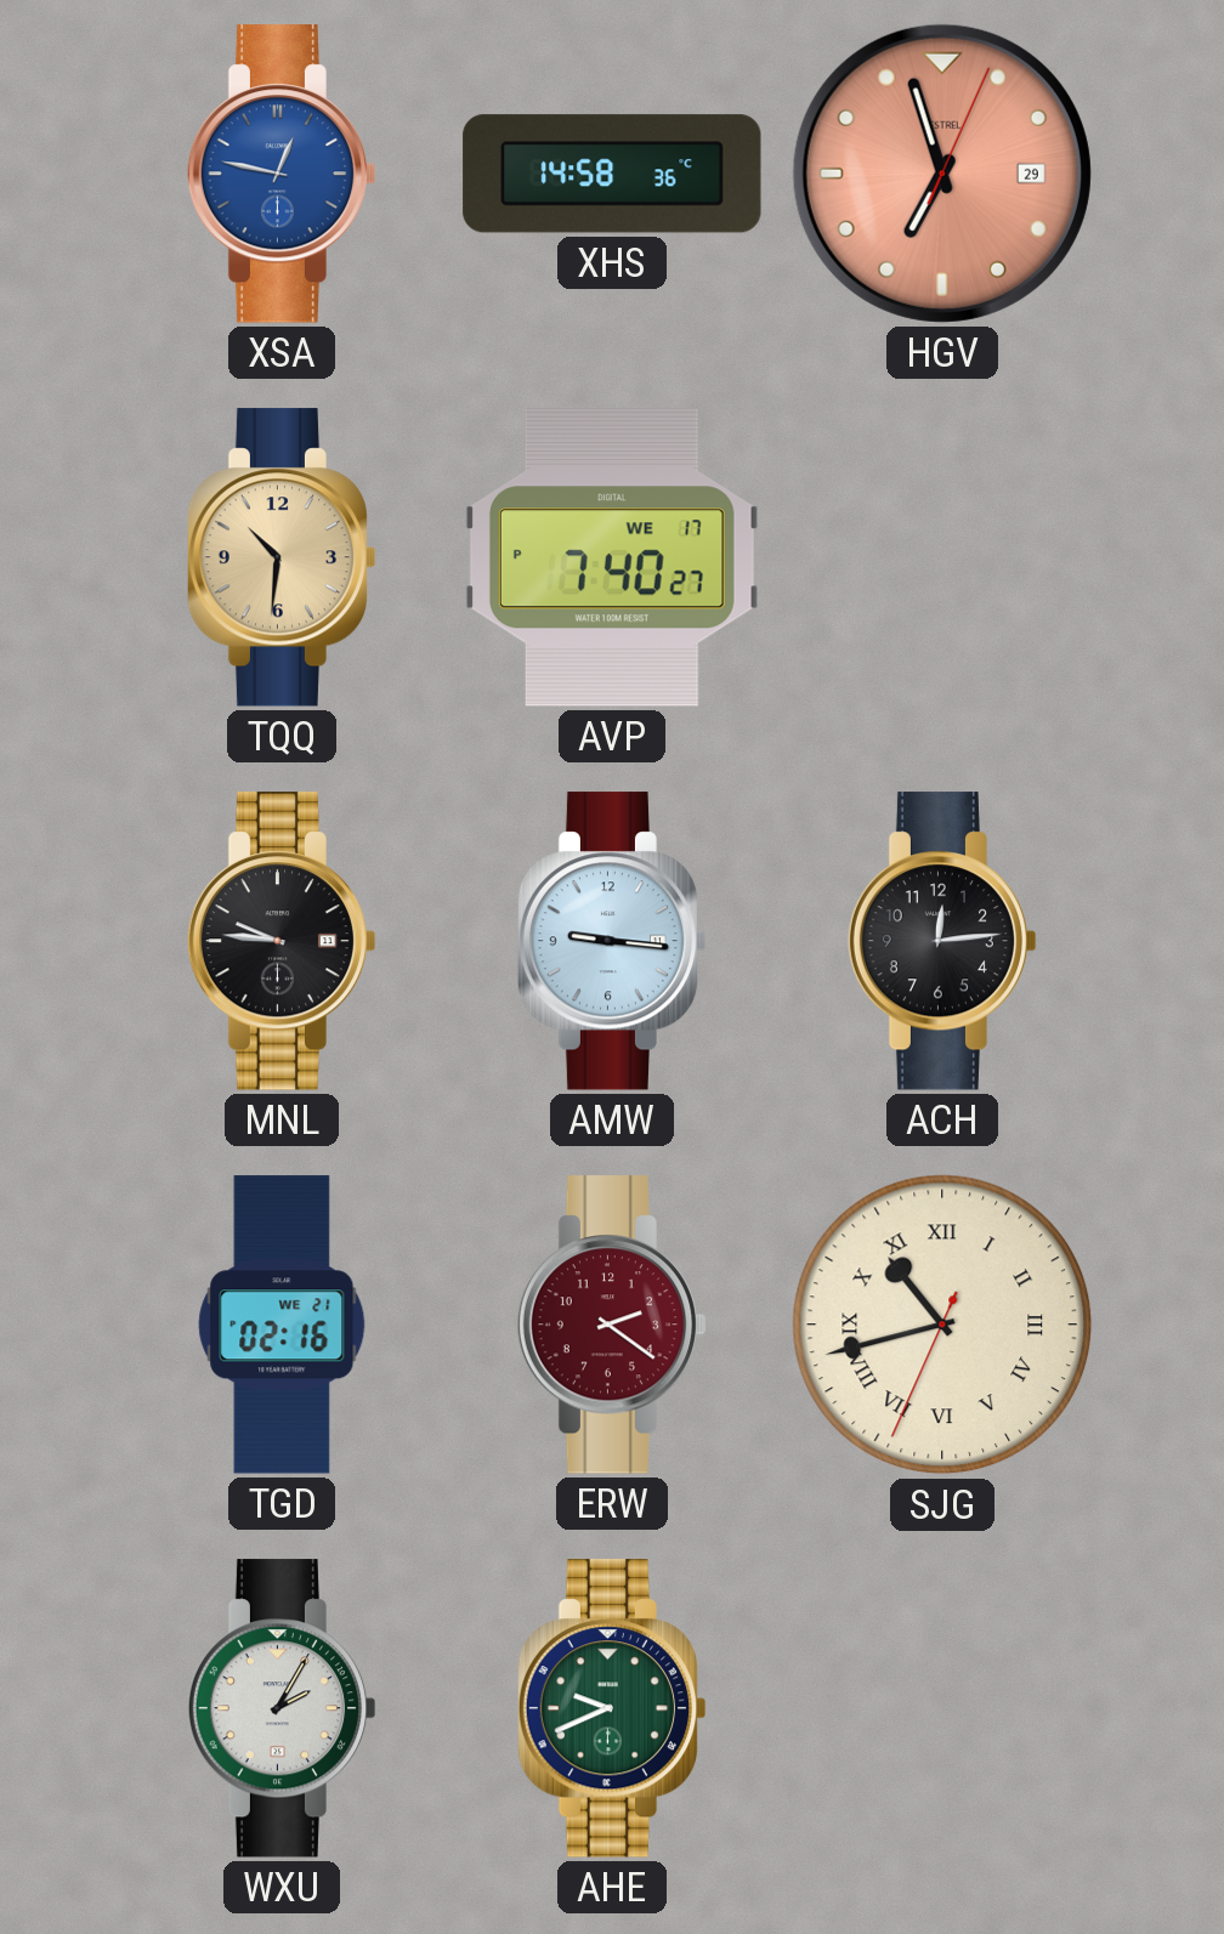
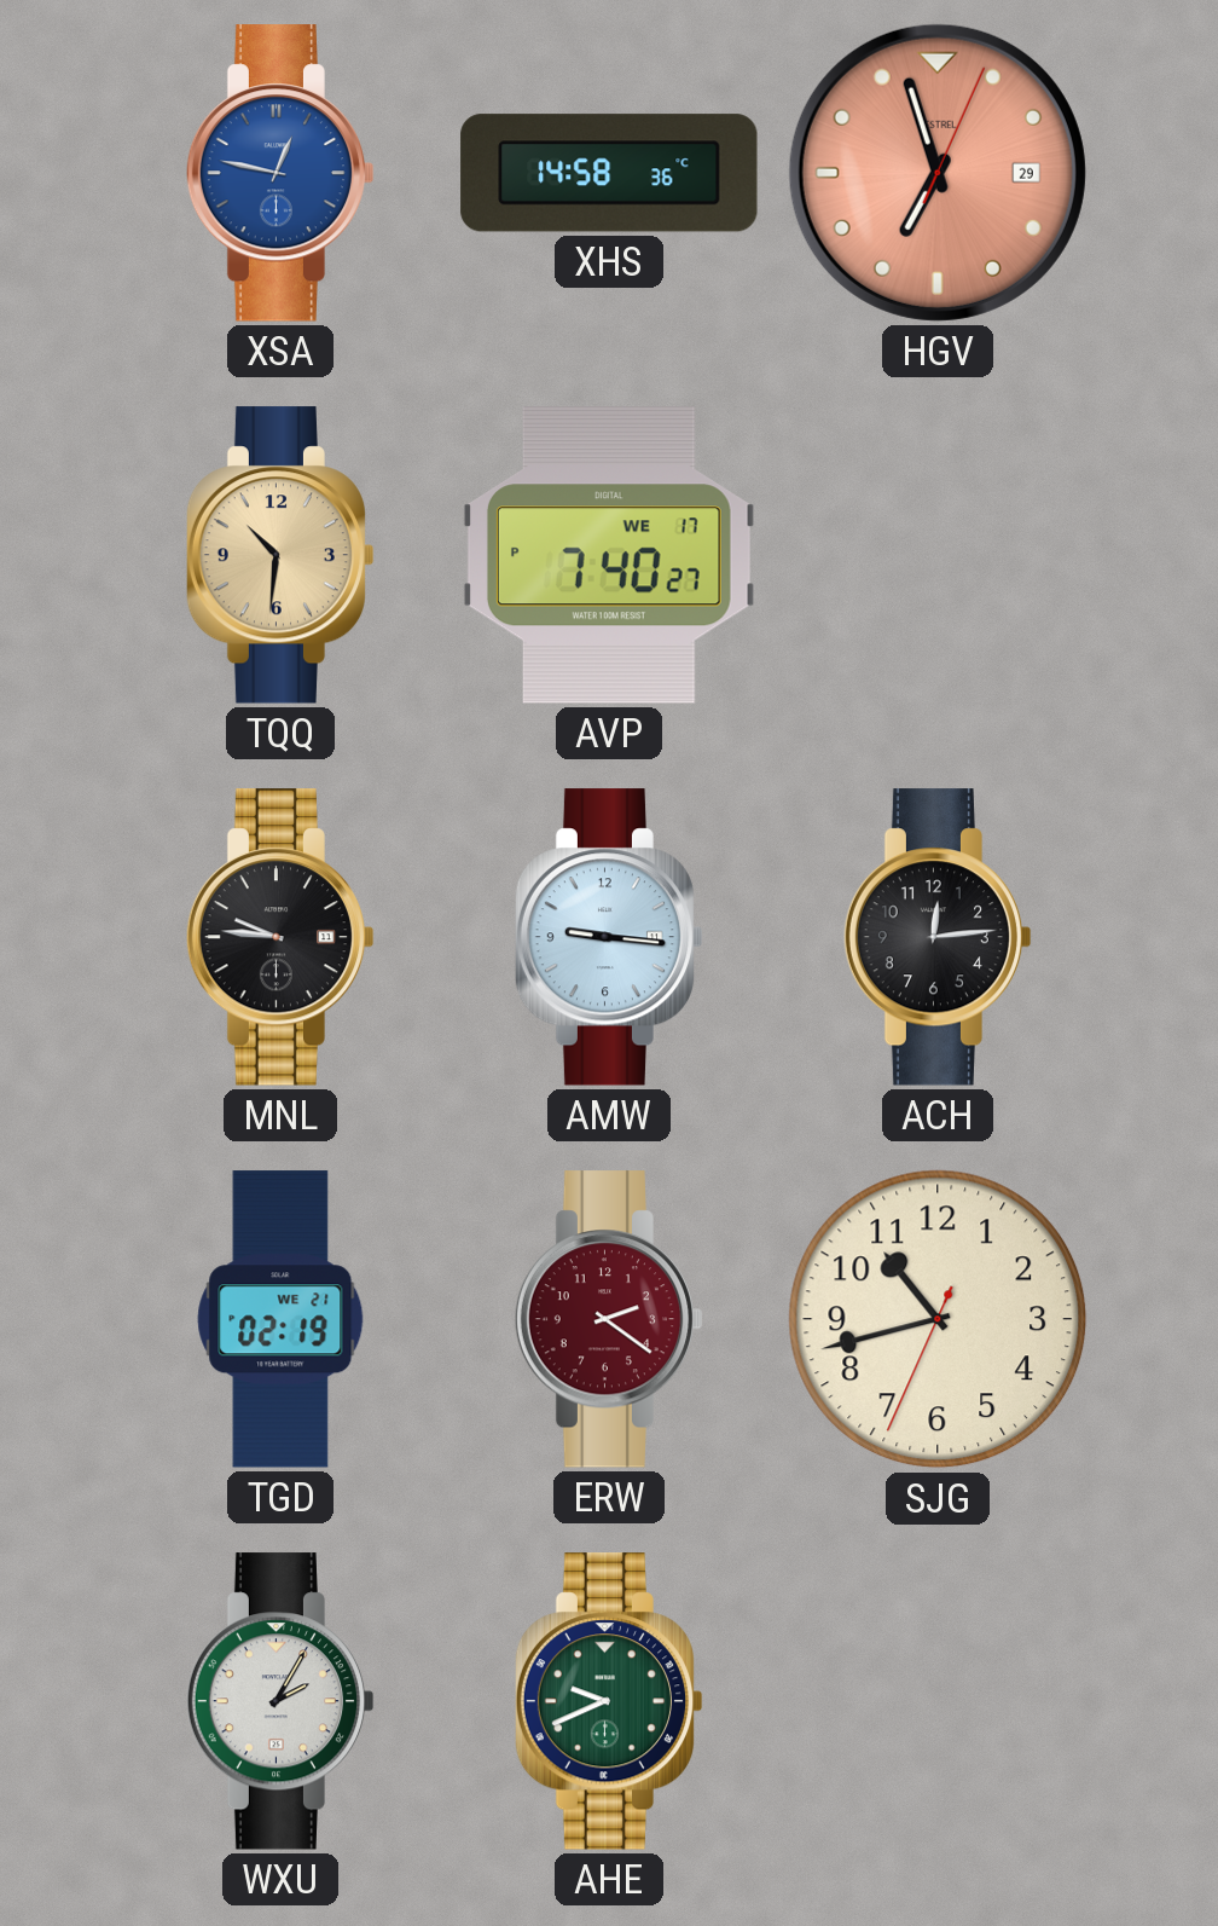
TGD: 02:16 -> 02:19 (280, 1319)
SJG numerals: Roman -> Arabic (938, 1319)
